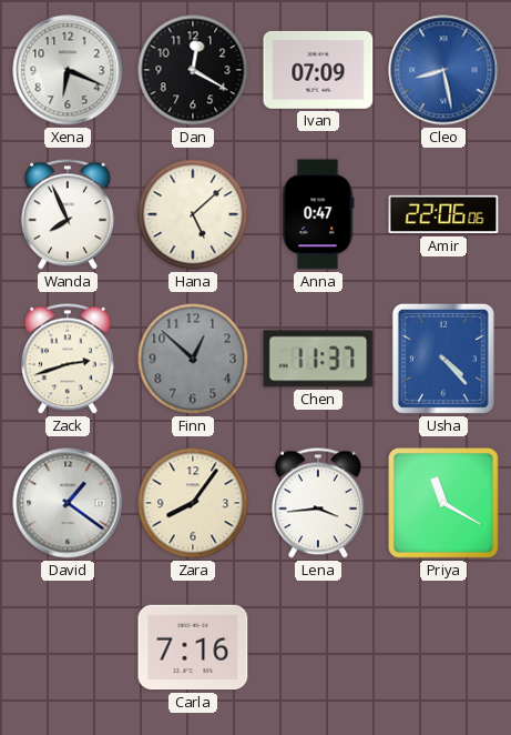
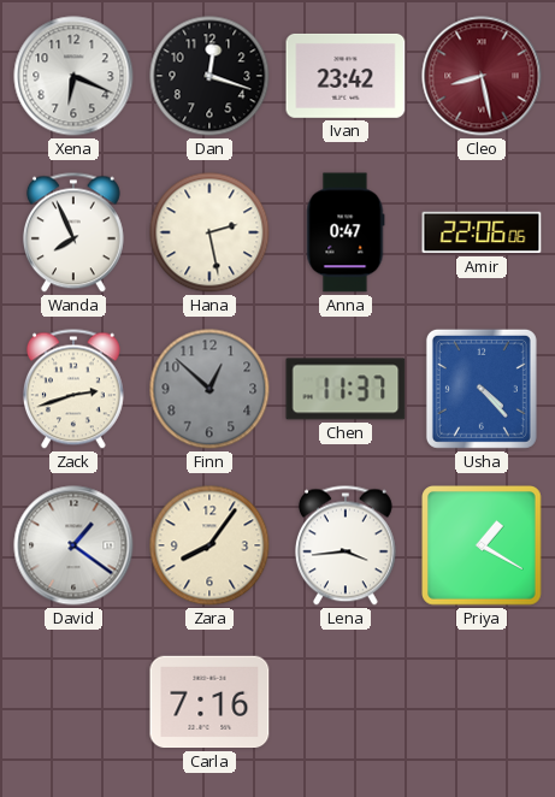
Dan: 12:20 -> 12:18 (209, 76)
Ivan: 07:09 -> 23:42 (346, 76)
Cleo dial: blue -> burgundy (482, 76)
Hana: 5:08 -> 2:28 (209, 232)
Priya: 11:20 -> 1:20 (483, 547)
